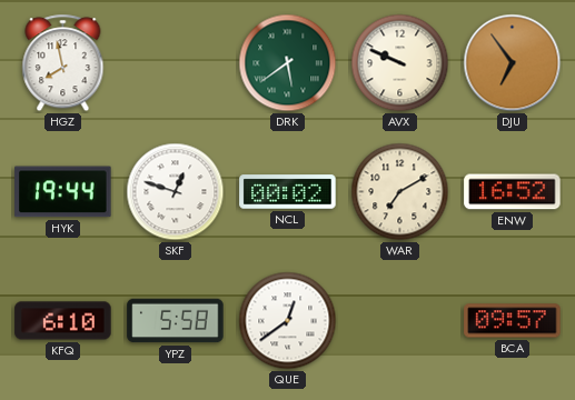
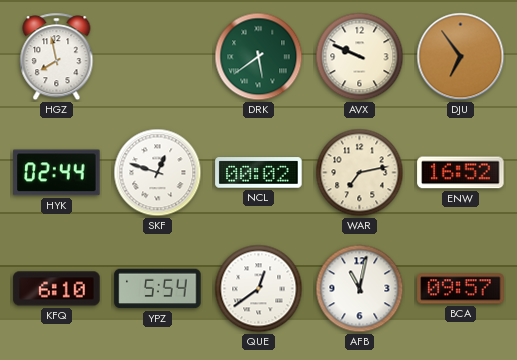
HYK: 19:44 -> 02:44 (57, 173)
WAR: 7:10 -> 7:13 (360, 173)
YPZ: 5:58 -> 5:54 (158, 289)
AFB: none -> 11:02 (360, 289)
